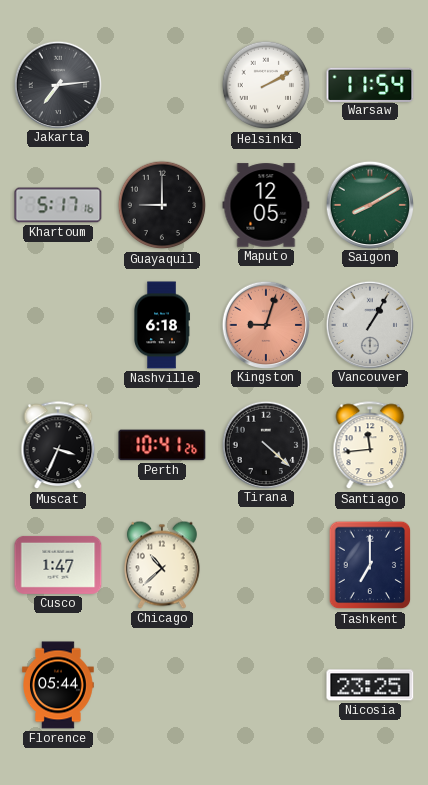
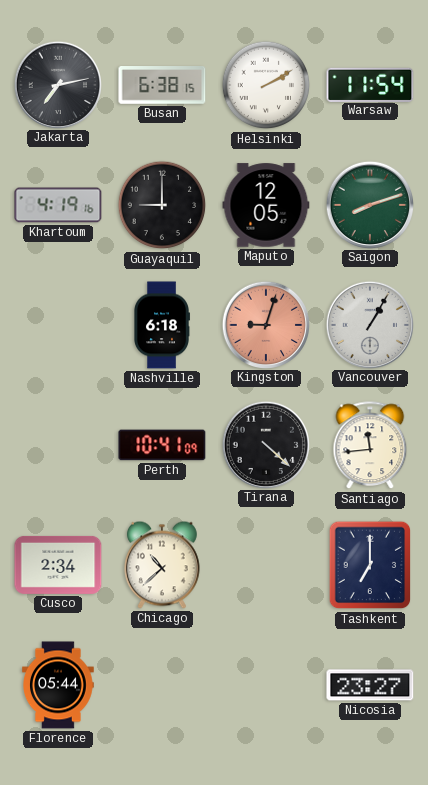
Jakarta: 7:14 -> 7:13 (57, 84)
Busan: none -> 6:38 (162, 86)
Khartoum: 5:17 -> 4:19 (58, 205)
Saigon: 8:10 -> 8:12 (369, 204)
Muscat: 3:34 -> none (58, 446)
Perth: 10:41:26 -> 10:41:09 (162, 445)
Cusco: 1:47 -> 2:34 (58, 565)
Nicosia: 23:25 -> 23:27 (370, 685)
